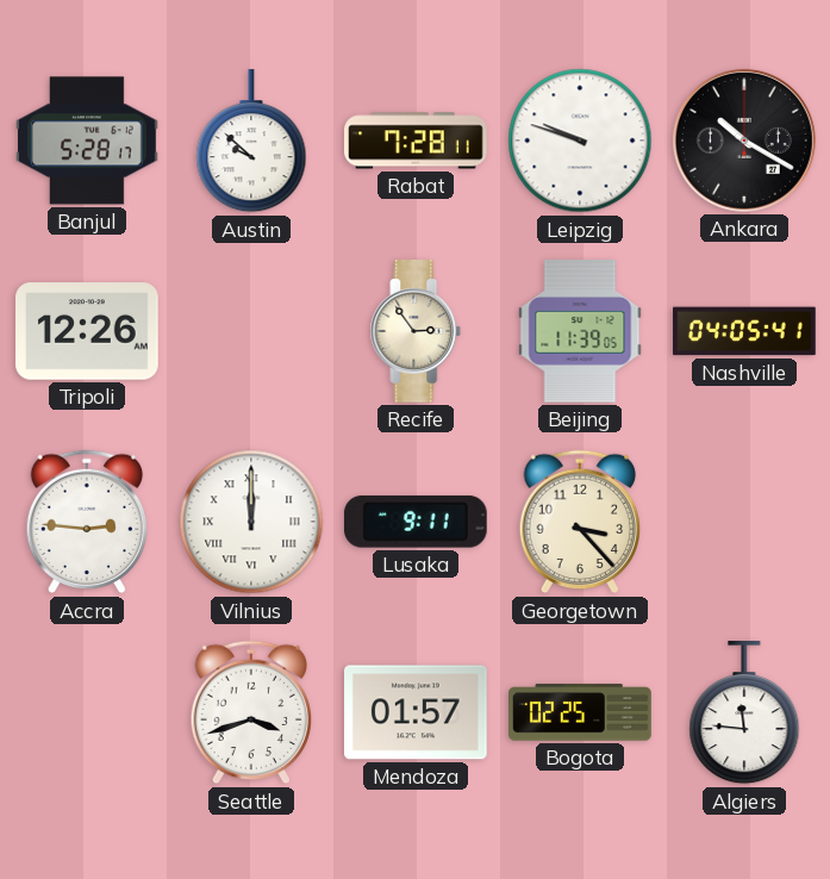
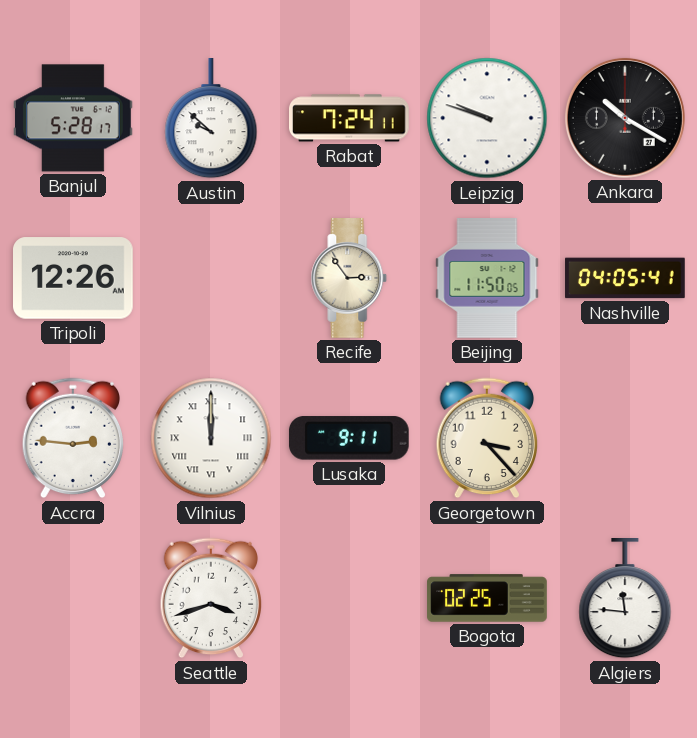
Rabat: 7:28 -> 7:24 (350, 118)
Beijing: 11:39 -> 11:50 (487, 278)
Mendoza: 01:57 -> none (417, 712)
